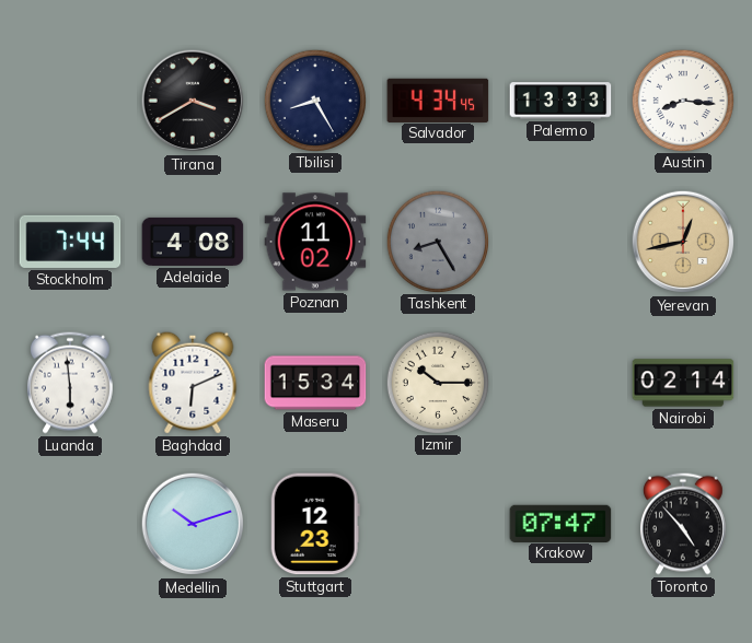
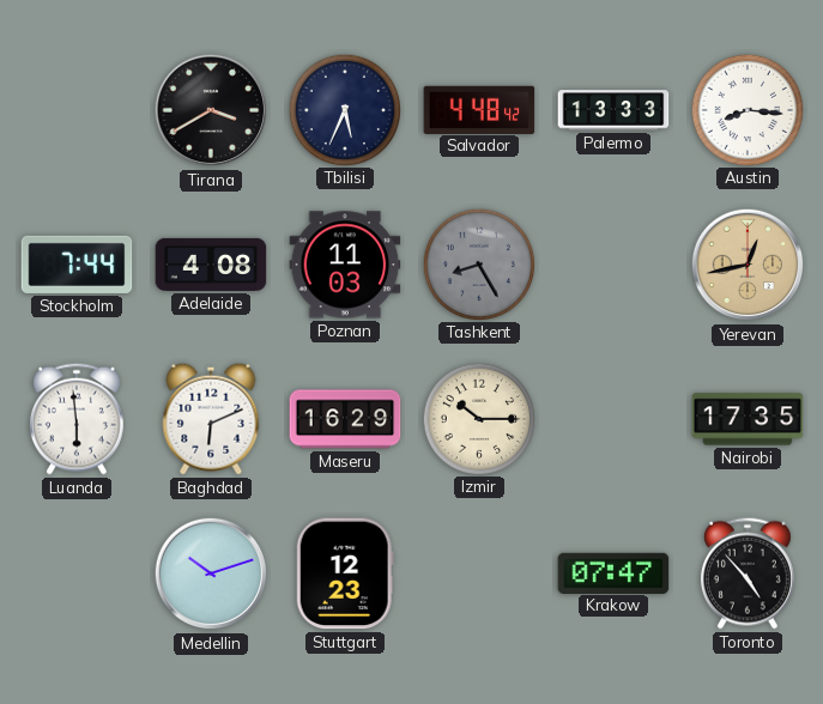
Tbilisi: 8:25 -> 5:34 (344, 109)
Salvador: 4:34 -> 4:48 (479, 109)
Poznan: 11:02 -> 11:03 (345, 265)
Maseru: 15:34 -> 16:29 (345, 419)
Nairobi: 02:14 -> 17:35 (748, 419)
